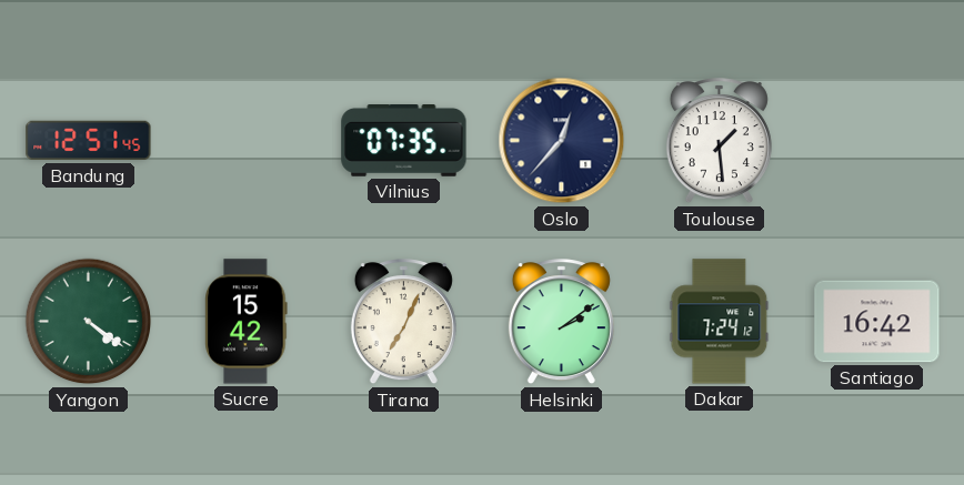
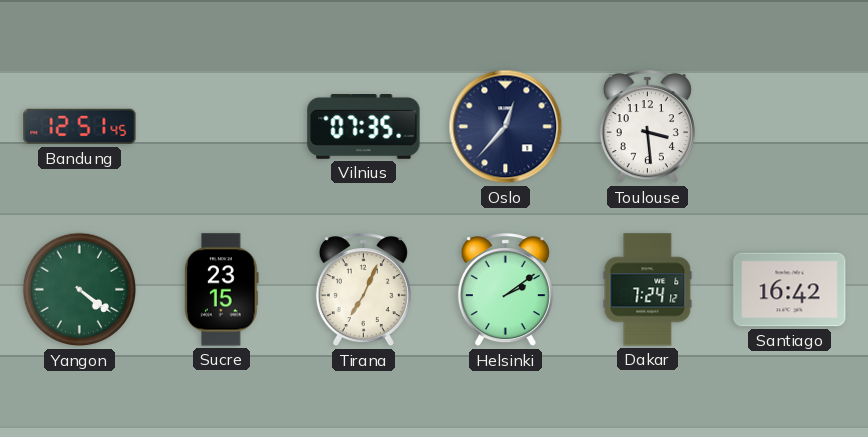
Toulouse: 1:29 -> 3:29 (647, 127)
Sucre: 15:42 -> 23:15 (222, 290)
